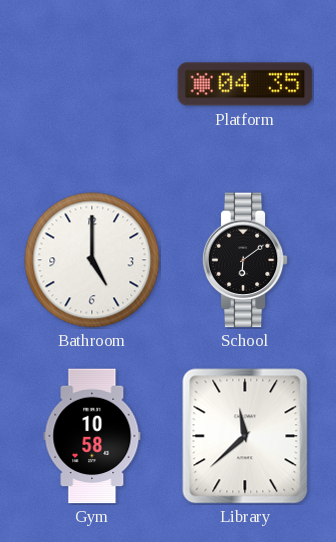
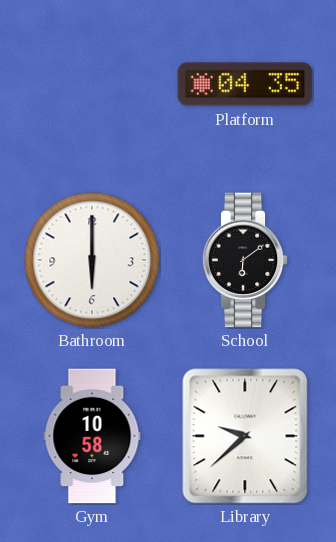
Bathroom: 5:00 -> 6:00 (92, 260)
Library: 11:38 -> 9:38 (245, 436)
